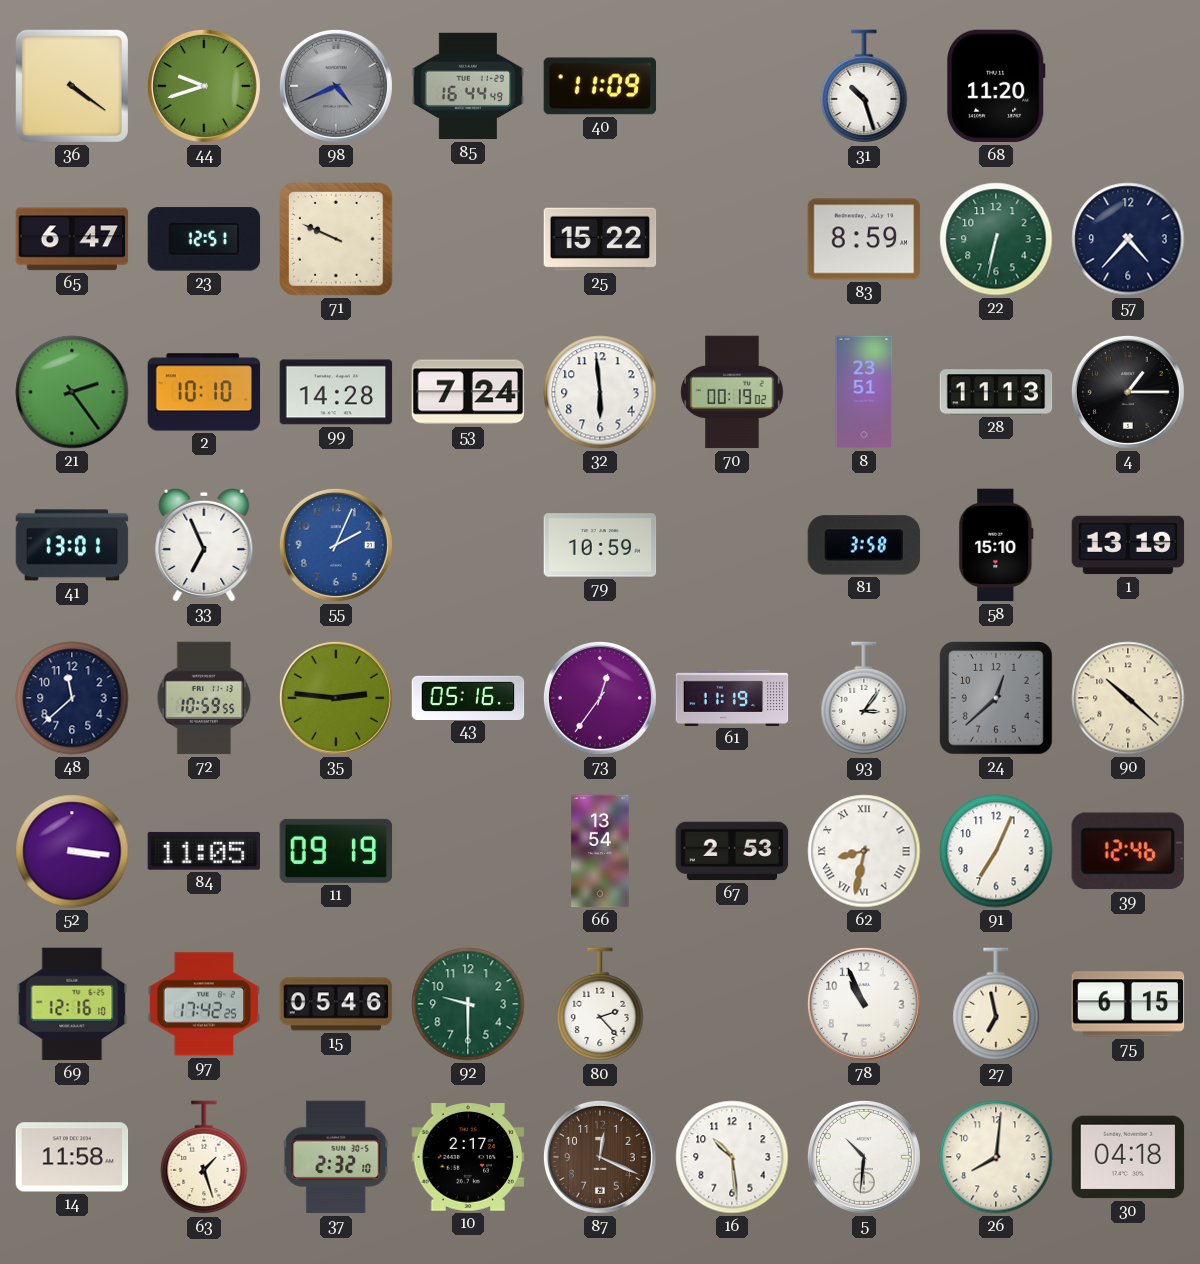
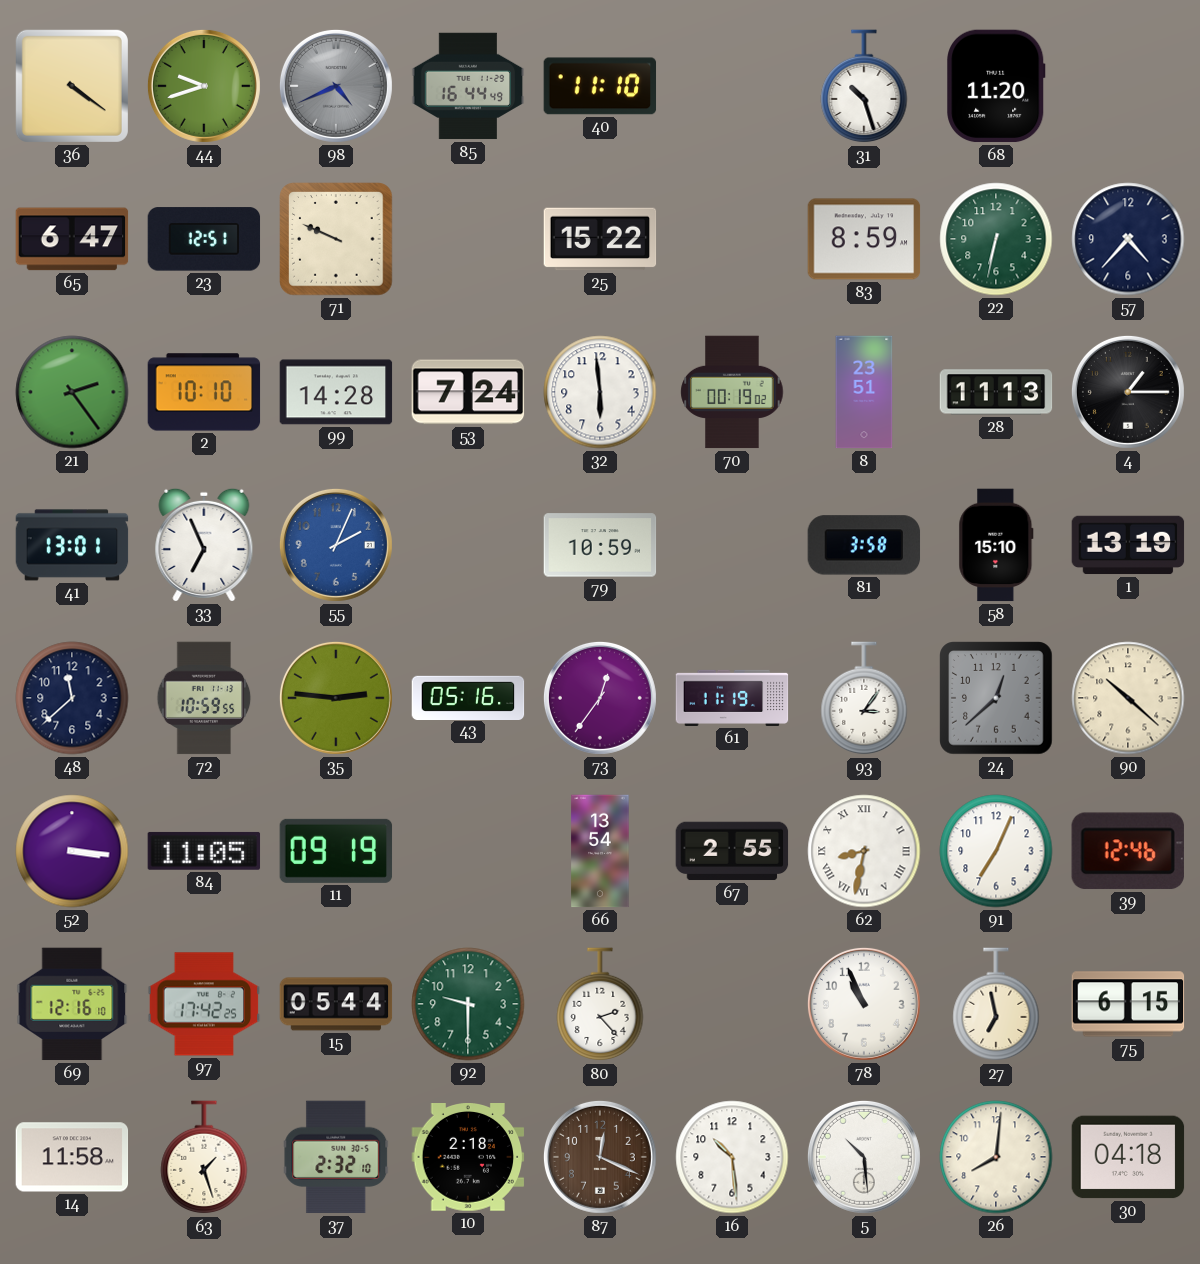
40: 11:09 -> 11:10 (600, 86)
67: 2:53 -> 2:55 (732, 851)
15: 05:46 -> 05:44 (336, 1004)
10: 2:17 -> 2:18 (468, 1158)
5: 10:31 -> 10:29 (864, 1157)
